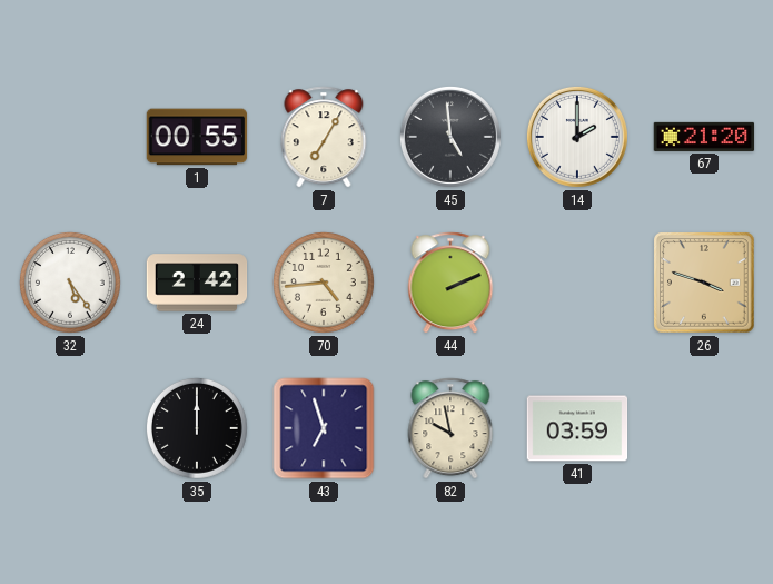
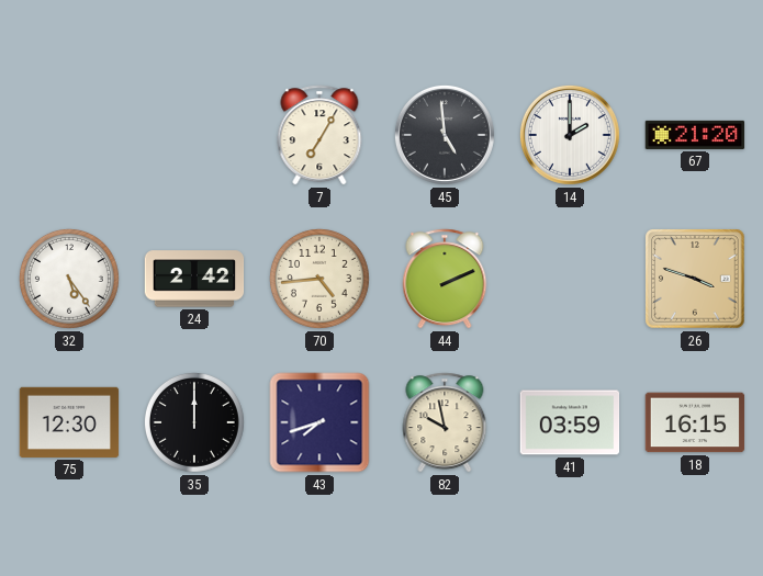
1: 00:55 -> none (197, 137)
75: none -> 12:30 (69, 422)
43: 6:57 -> 7:42 (319, 422)
18: none -> 16:15 (695, 422)
